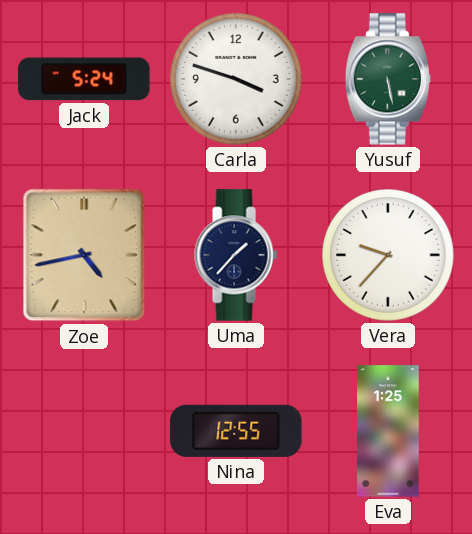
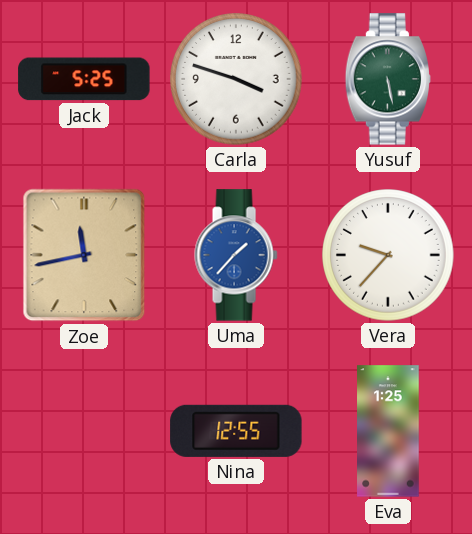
Jack: 5:24 -> 5:25 (84, 79)
Zoe: 4:43 -> 11:43 (84, 255)
Uma dial: navy -> blue (236, 255)
